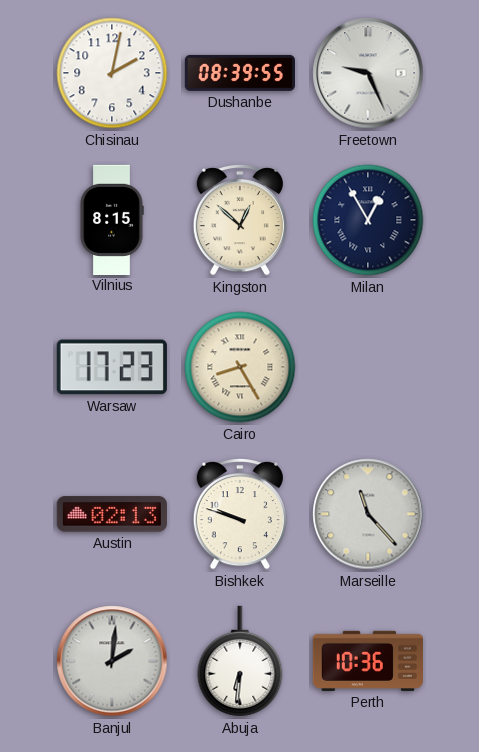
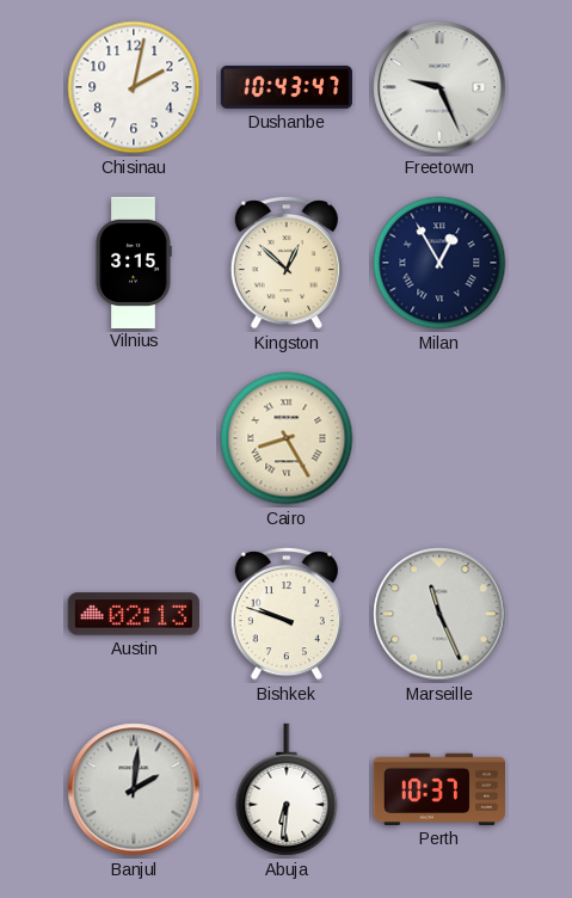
Dushanbe: 08:39 -> 10:43 (287, 87)
Vilnius: 8:15 -> 3:15 (134, 262)
Warsaw: 17:23 -> none (112, 367)
Marseille: 11:23 -> 11:26 (439, 614)
Perth: 10:36 -> 10:37 (439, 789)
